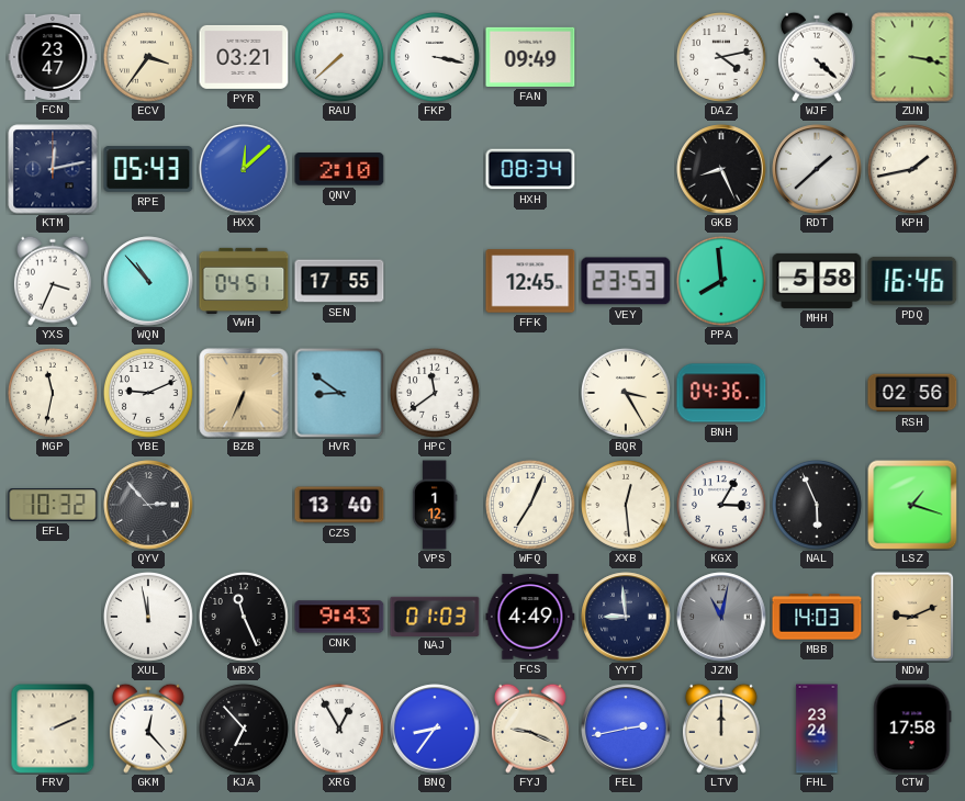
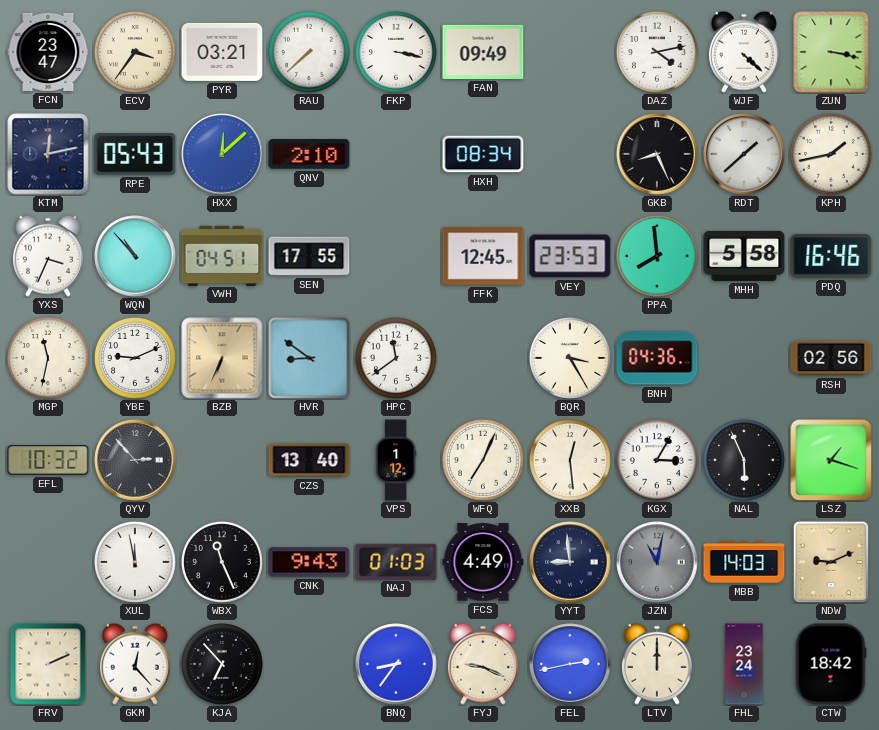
XRG: 12:55 -> none (339, 729)
CTW: 17:58 -> 18:42 (831, 664)
